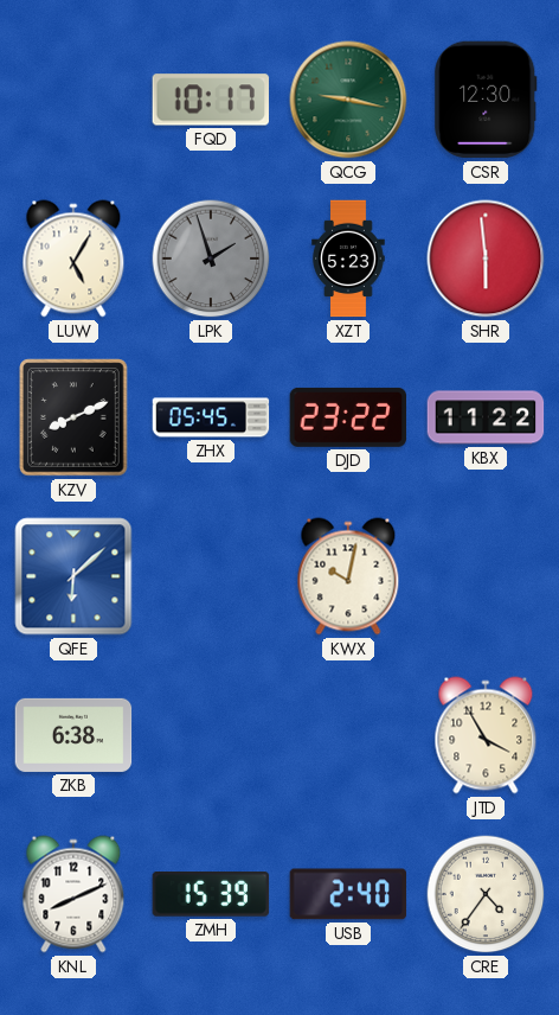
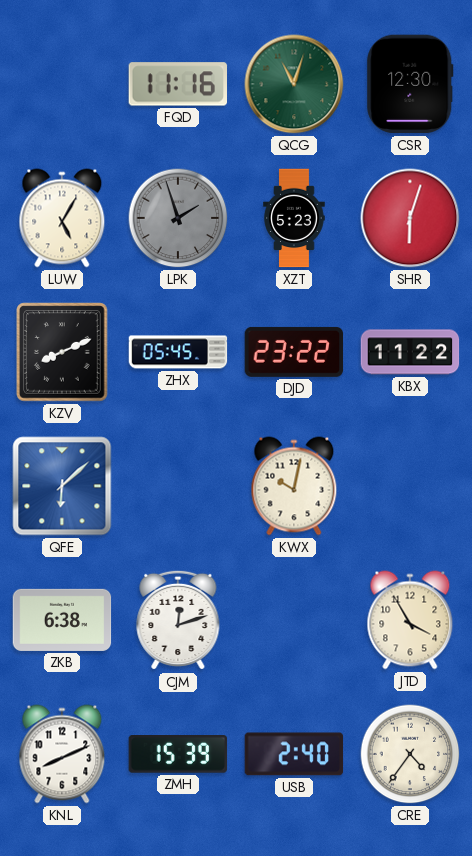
FQD: 10:17 -> 11:16 (178, 84)
QCG: 9:17 -> 11:03 (294, 84)
SHR: 5:59 -> 6:03 (410, 218)
CJM: none -> 12:12 (178, 620)
